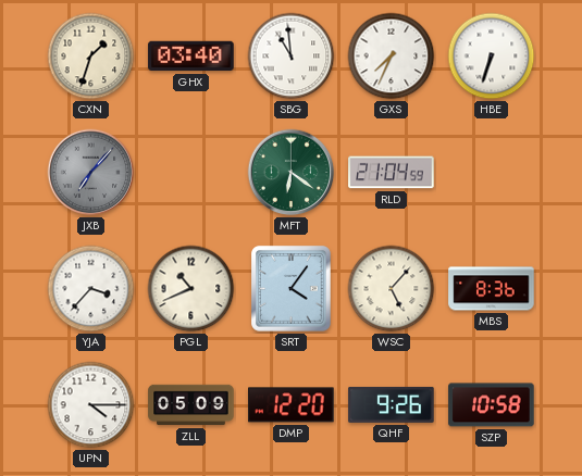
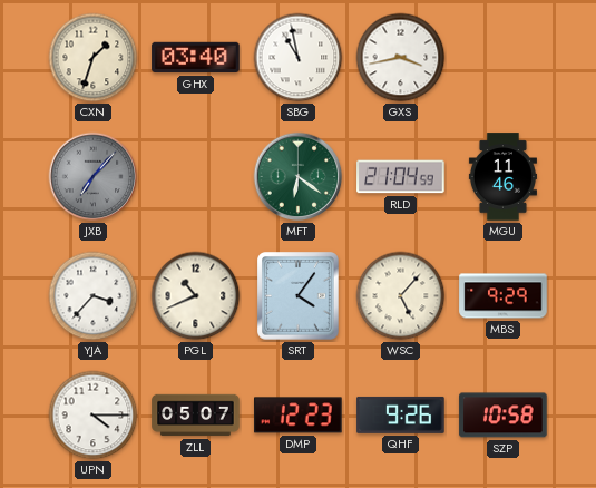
SBG: 10:59 -> 10:58 (299, 58)
GXS: 7:34 -> 3:43 (401, 58)
HBE: 6:33 -> none (492, 57)
MGU: none -> 11:46 (502, 177)
MBS: 8:36 -> 9:29 (504, 296)
ZLL: 05:09 -> 05:07 (196, 416)
DMP: 12:20 -> 12:23 (299, 416)
